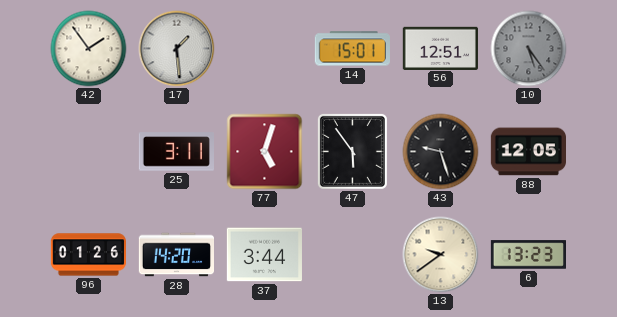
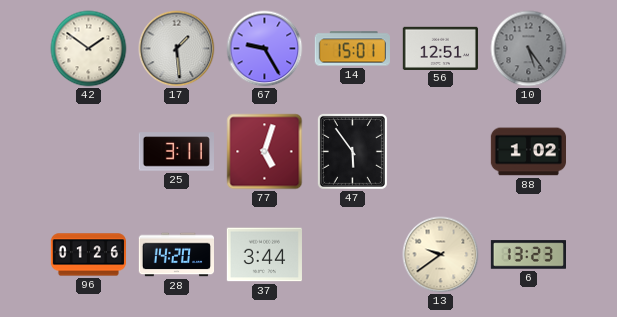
42: 1:54 -> 1:51 (89, 49)
67: none -> 9:25 (265, 49)
43: 9:27 -> none (441, 152)
88: 12:05 -> 1:02 (528, 152)
